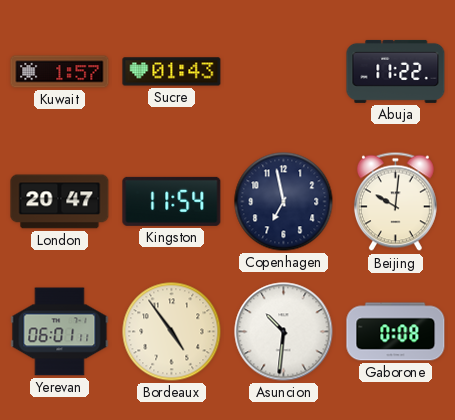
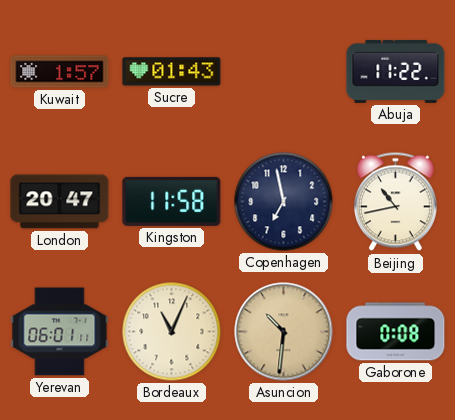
Kingston: 11:54 -> 11:58 (172, 201)
Beijing: 10:01 -> 10:43 (395, 202)
Bordeaux: 4:54 -> 11:04 (172, 332)
Asuncion dial: white -> champagne (284, 332)
